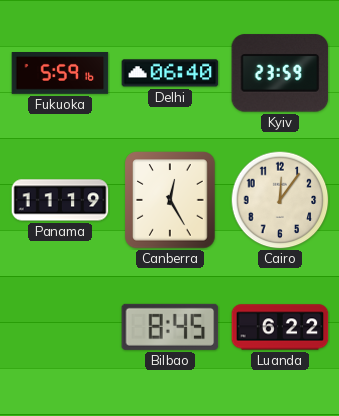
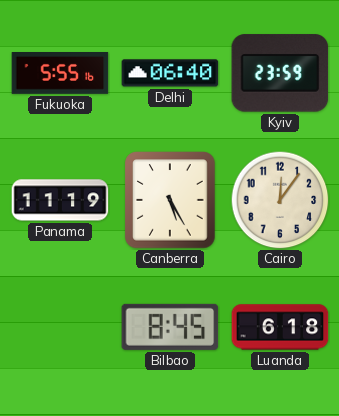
Fukuoka: 5:59 -> 5:55 (60, 74)
Canberra: 12:25 -> 5:25 (170, 200)
Luanda: 6:22 -> 6:18 (280, 327)
